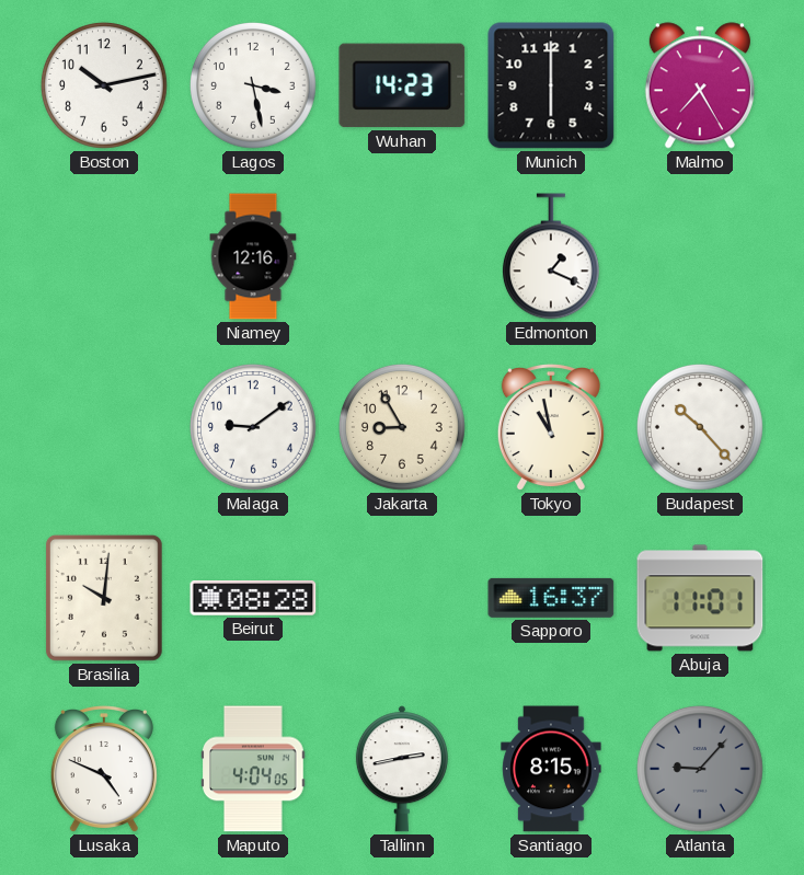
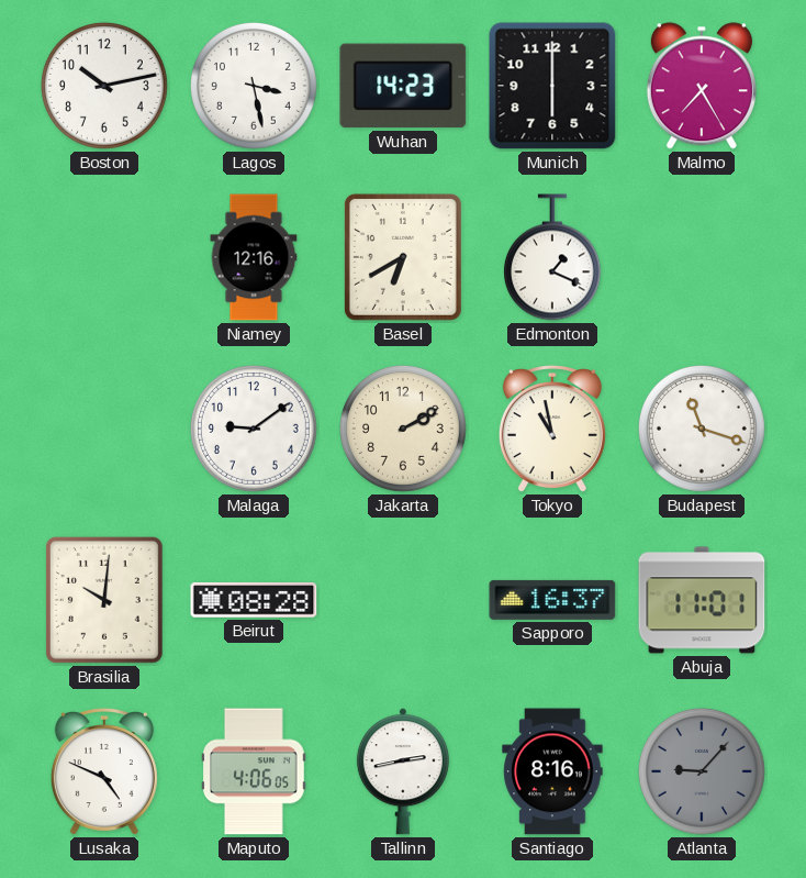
Basel: none -> 6:40 (403, 257)
Jakarta: 8:55 -> 2:10 (403, 429)
Budapest: 10:23 -> 11:18 (702, 429)
Maputo: 4:04 -> 4:06 (255, 771)
Santiago: 8:15 -> 8:16 (552, 771)
